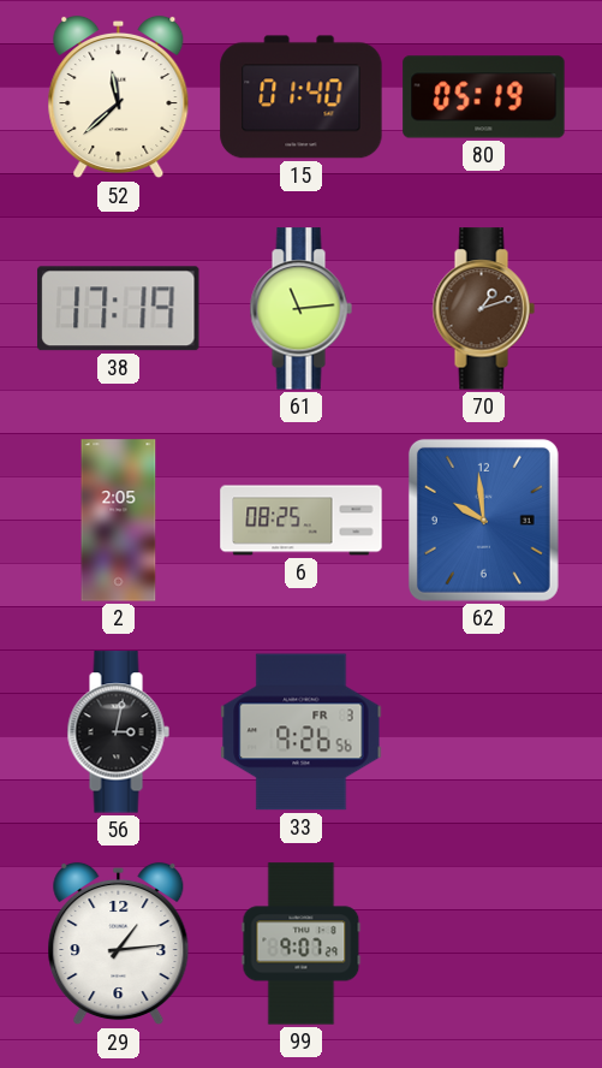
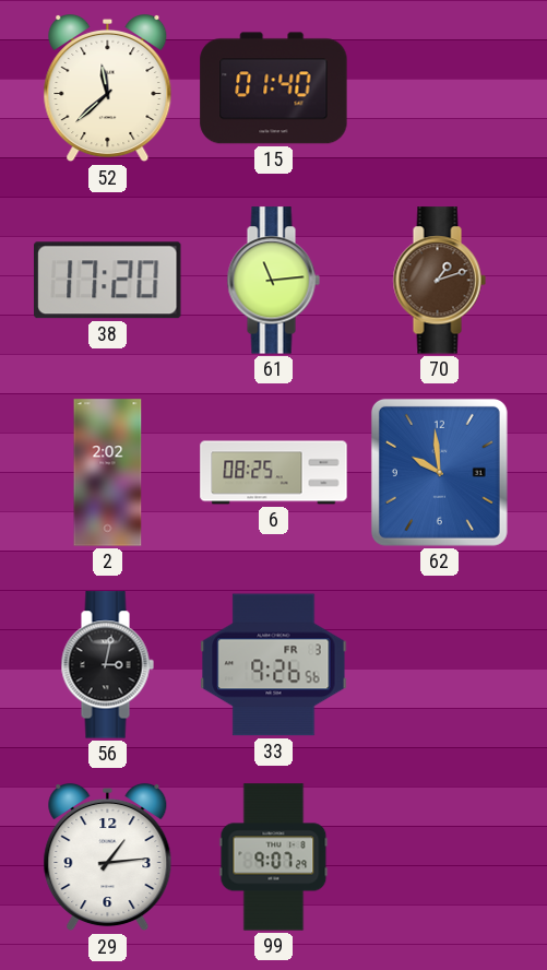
80: 05:19 -> none (484, 97)
38: 17:19 -> 17:20 (108, 281)
2: 2:05 -> 2:02 (108, 473)
